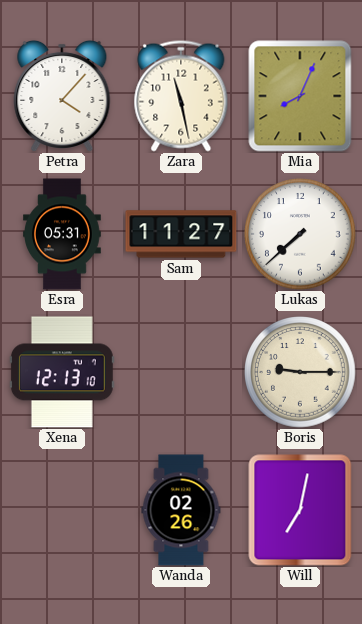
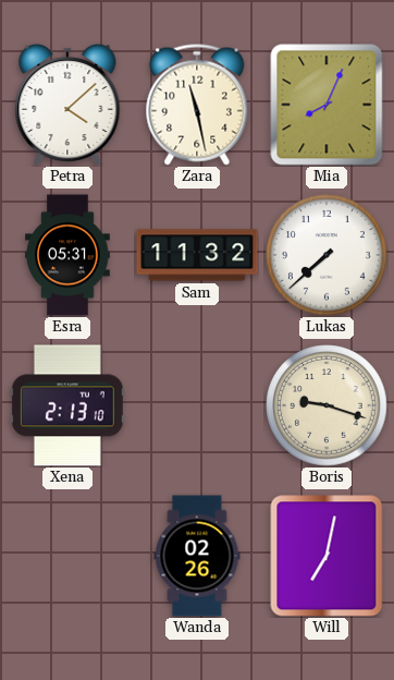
Petra: 4:07 -> 4:08 (67, 104)
Sam: 11:27 -> 11:32 (197, 255)
Xena: 12:13 -> 2:13 (67, 405)
Boris: 9:15 -> 9:18 (327, 405)
